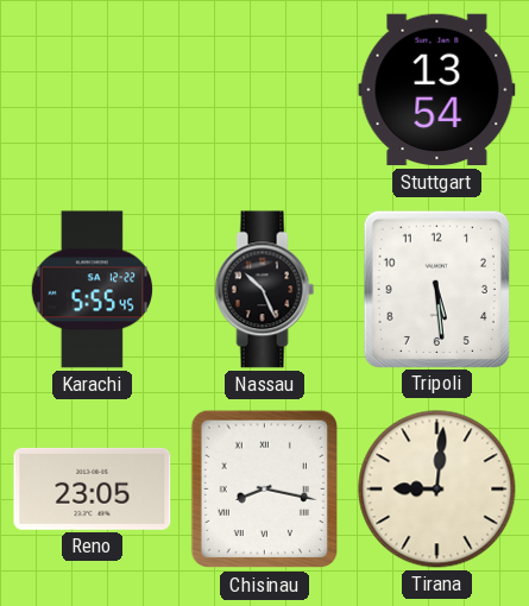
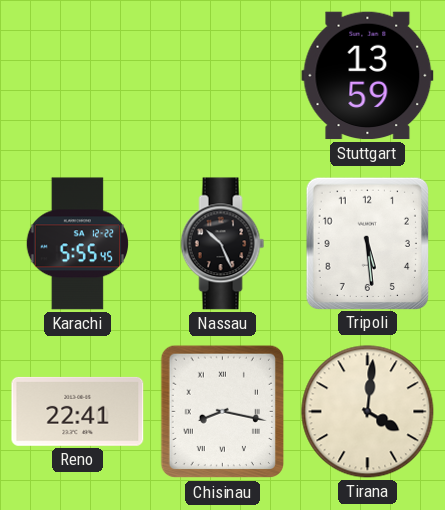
Stuttgart: 13:54 -> 13:59 (368, 76)
Reno: 23:05 -> 22:41 (78, 411)
Tirana: 9:01 -> 4:01 (368, 412)
